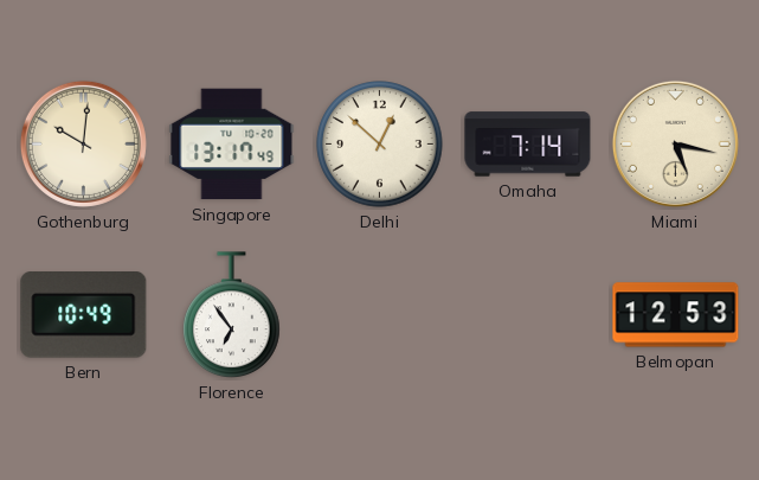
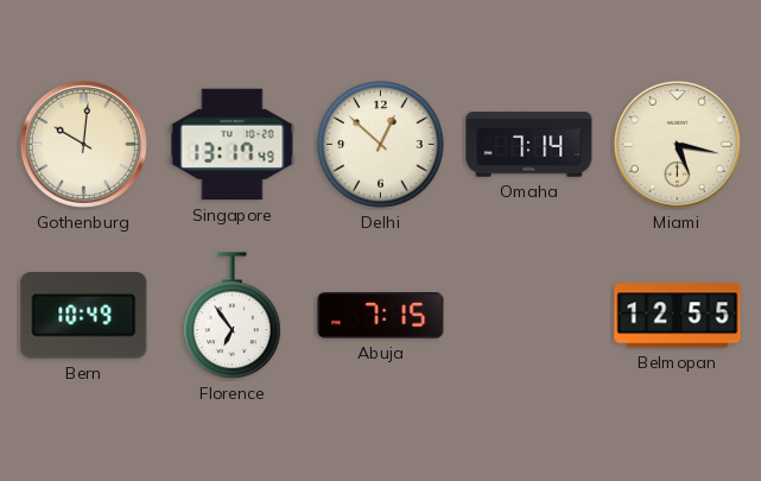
Abuja: none -> 7:15 (381, 316)
Belmopan: 12:53 -> 12:55 (678, 316)
